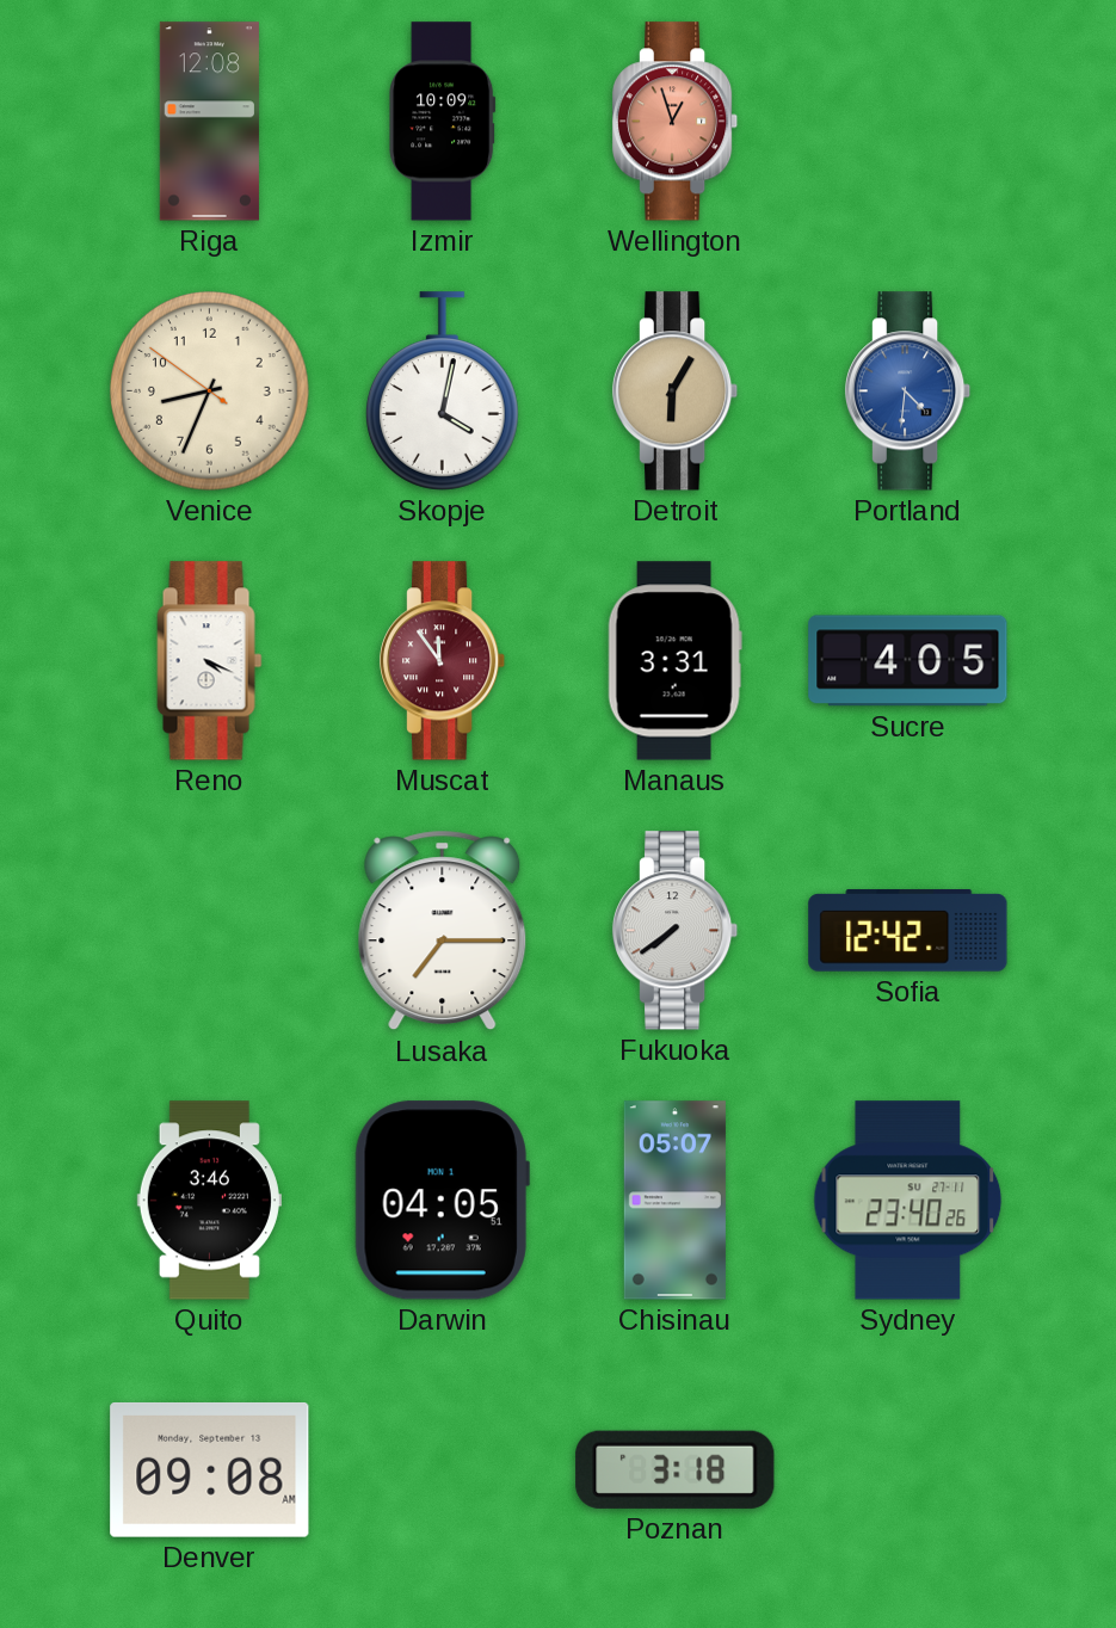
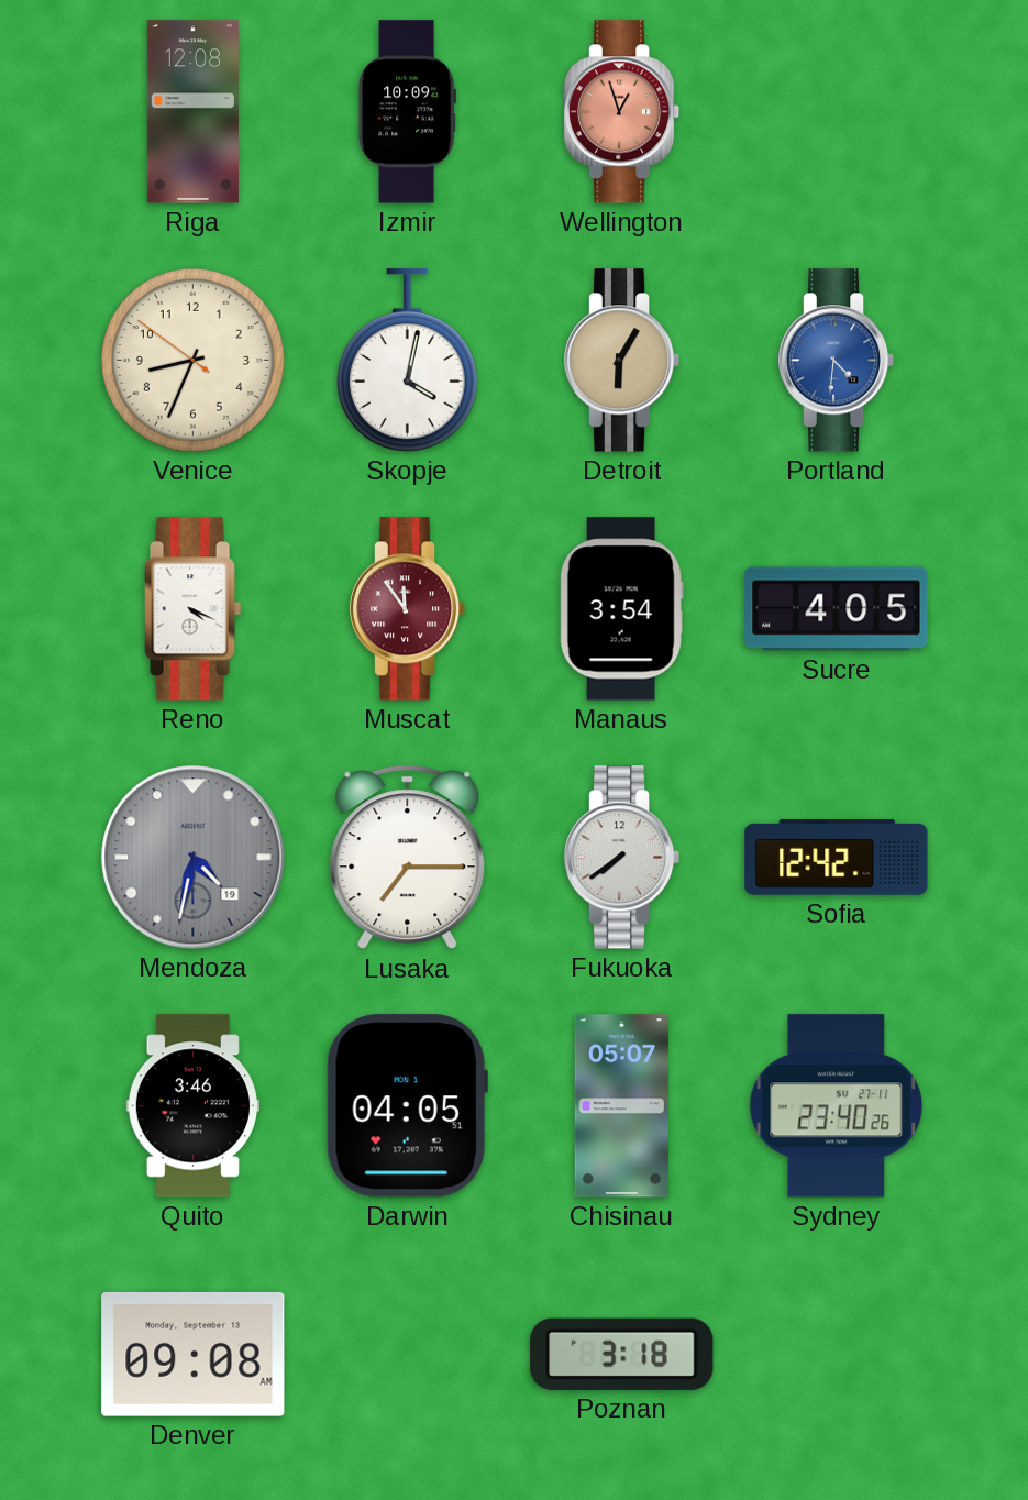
Manaus: 3:31 -> 3:54 (621, 609)
Mendoza: none -> 4:32 (194, 858)
